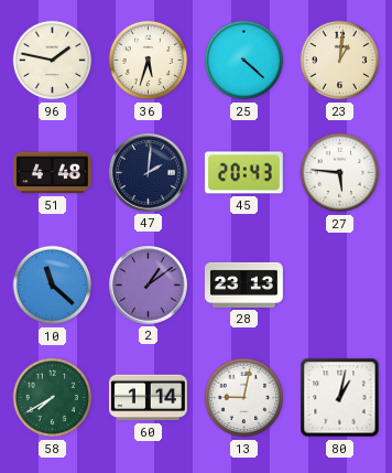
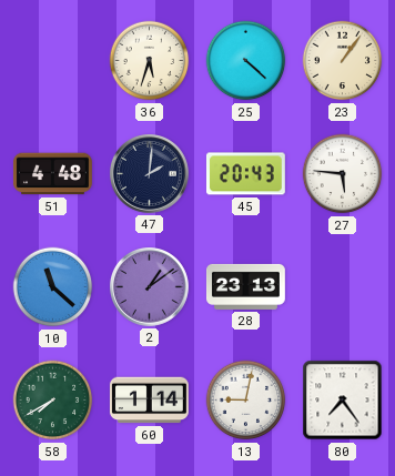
96: 1:47 -> none (53, 61)
23: 1:01 -> 1:06 (343, 61)
80: 1:02 -> 7:24 (343, 401)
